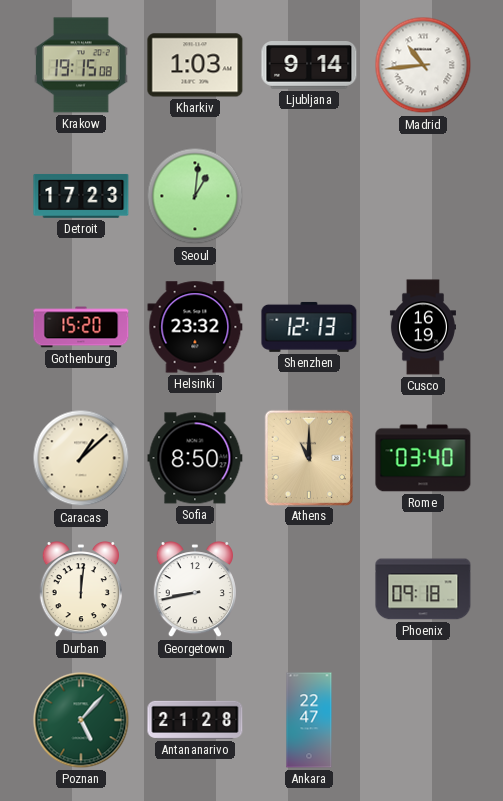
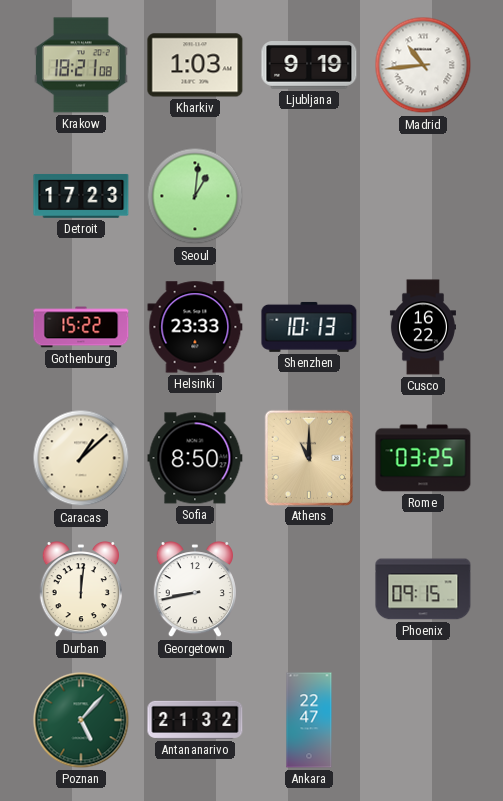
Krakow: 19:15 -> 18:21 (82, 65)
Ljubljana: 9:14 -> 9:19 (309, 66)
Gothenburg: 15:20 -> 15:22 (81, 327)
Helsinki: 23:32 -> 23:33 (195, 327)
Shenzhen: 12:13 -> 10:13 (309, 327)
Cusco: 16:19 -> 16:22 (423, 327)
Rome: 03:40 -> 03:25 (423, 458)
Phoenix: 09:18 -> 09:15 (423, 589)
Antananarivo: 21:28 -> 21:32 (195, 720)
